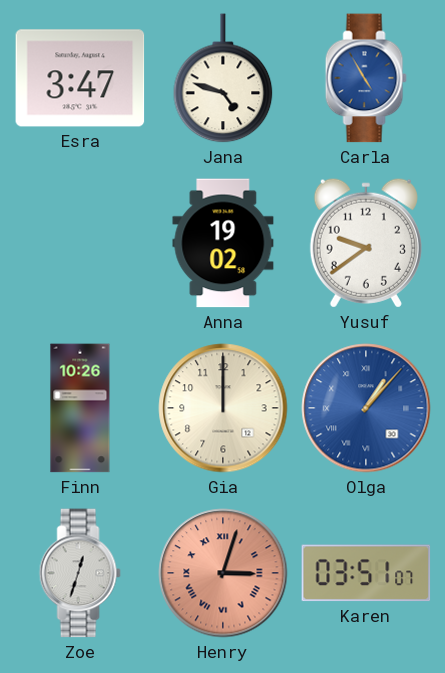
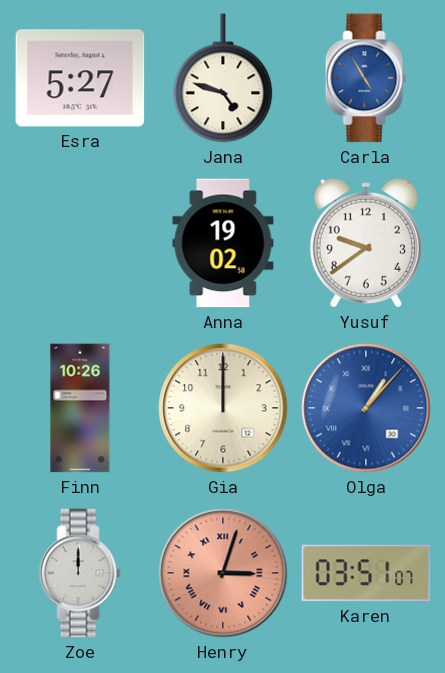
Esra: 3:47 -> 5:27 (80, 78)
Zoe: 12:33 -> 12:00 (80, 573)
